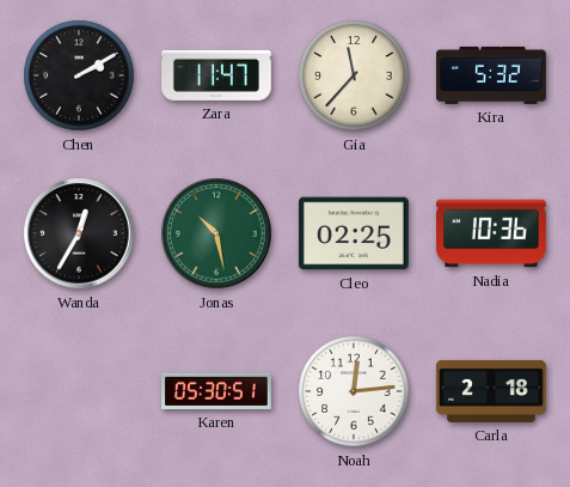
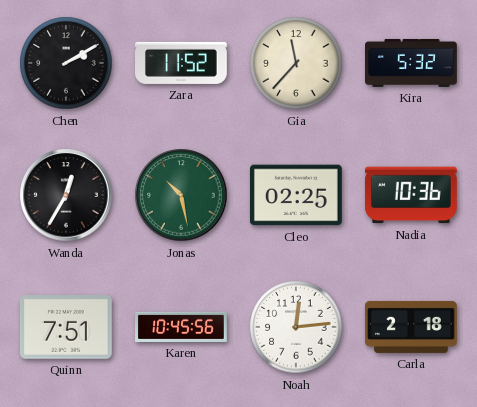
Zara: 11:47 -> 11:52 (182, 63)
Quinn: none -> 7:51 (66, 328)
Karen: 05:30 -> 10:45 (182, 327)
